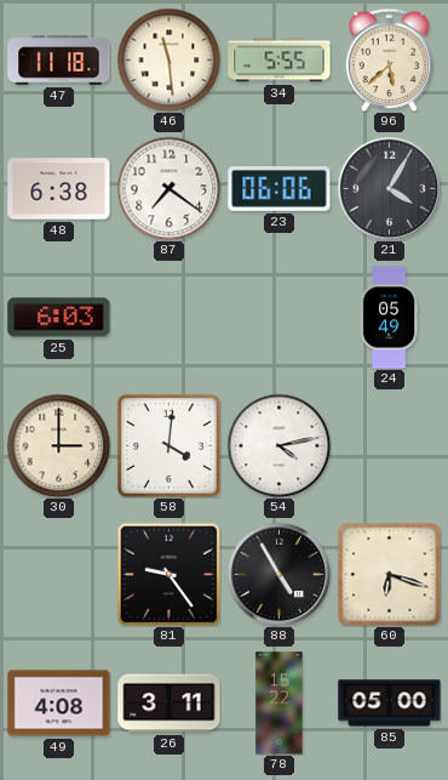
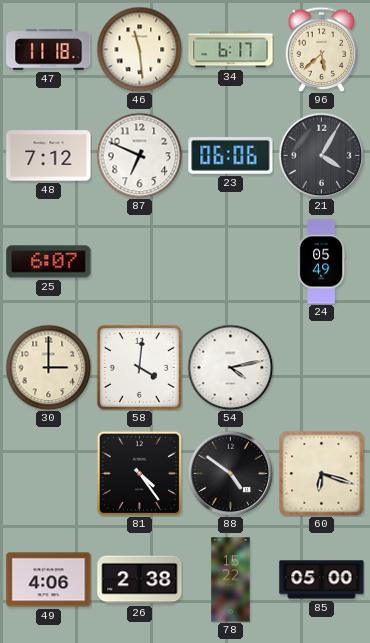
34: 5:55 -> 6:17 (231, 50)
48: 6:38 -> 7:12 (49, 156)
87: 7:21 -> 6:49 (139, 155)
25: 6:03 -> 6:07 (49, 262)
81: 9:24 -> 4:24 (139, 473)
88: 4:55 -> 4:51 (230, 473)
49: 4:08 -> 4:06 (49, 580)
26: 3:11 -> 2:38 (140, 580)
